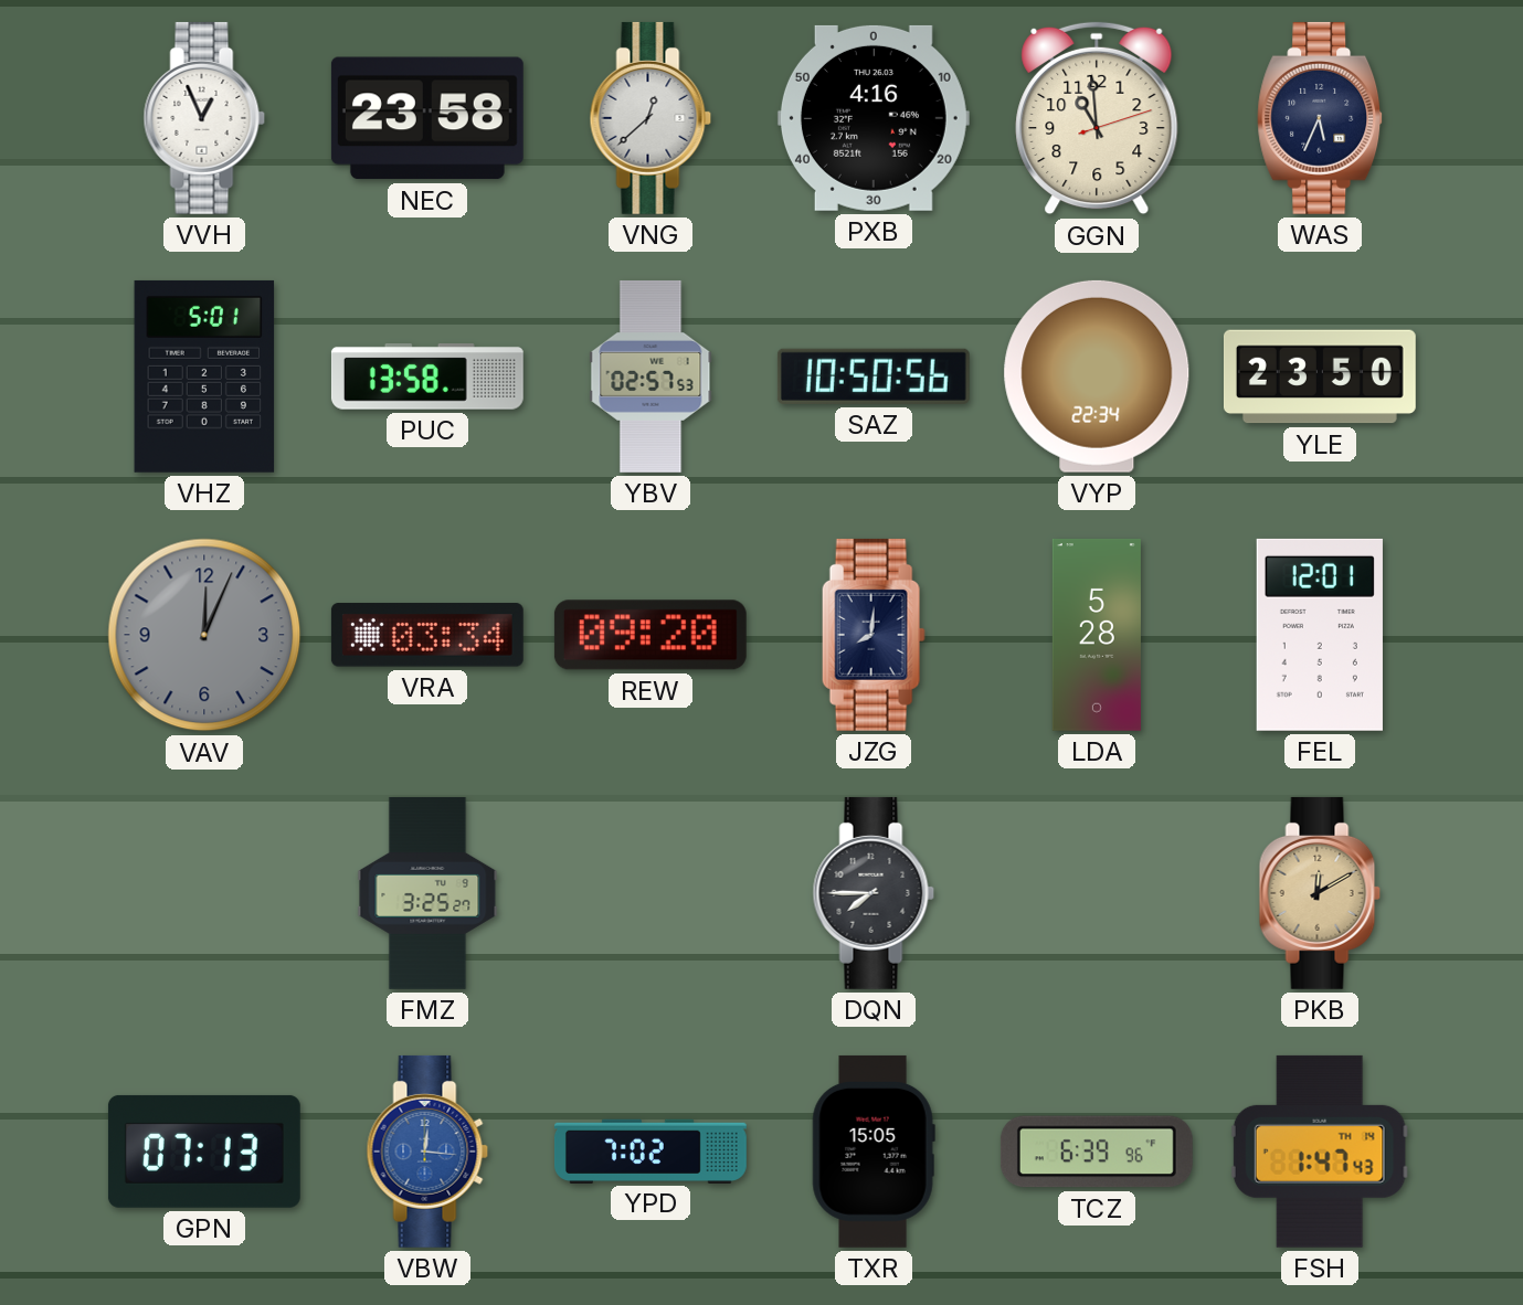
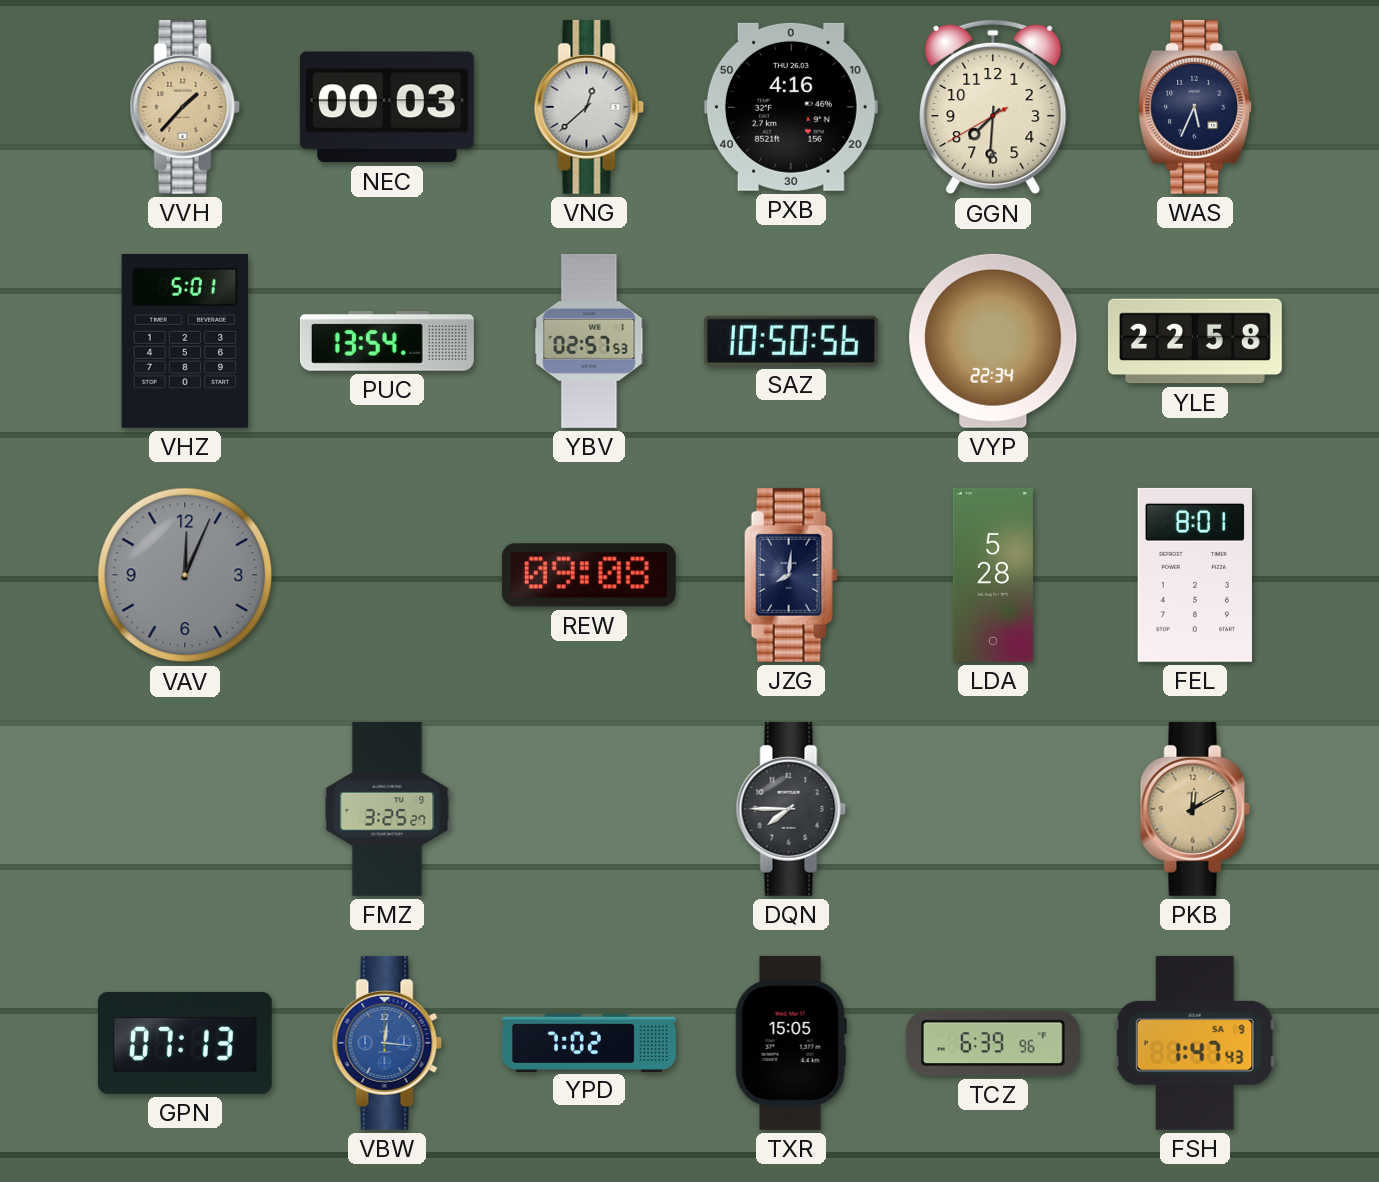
VVH: 12:56 -> 1:37 (185, 107)
VVH dial: white -> champagne (185, 107)
NEC: 23:58 -> 00:03 (387, 107)
GGN: 10:59 -> 7:30 (993, 107)
PUC: 13:58 -> 13:54 (387, 342)
YLE: 23:50 -> 22:58 (1195, 341)
VRA: 03:34 -> none (427, 635)
REW: 09:20 -> 09:08 (589, 575)
FEL: 12:01 -> 8:01 (1195, 575)
FSH date: TH 14 -> SA 9 (1195, 1043)
